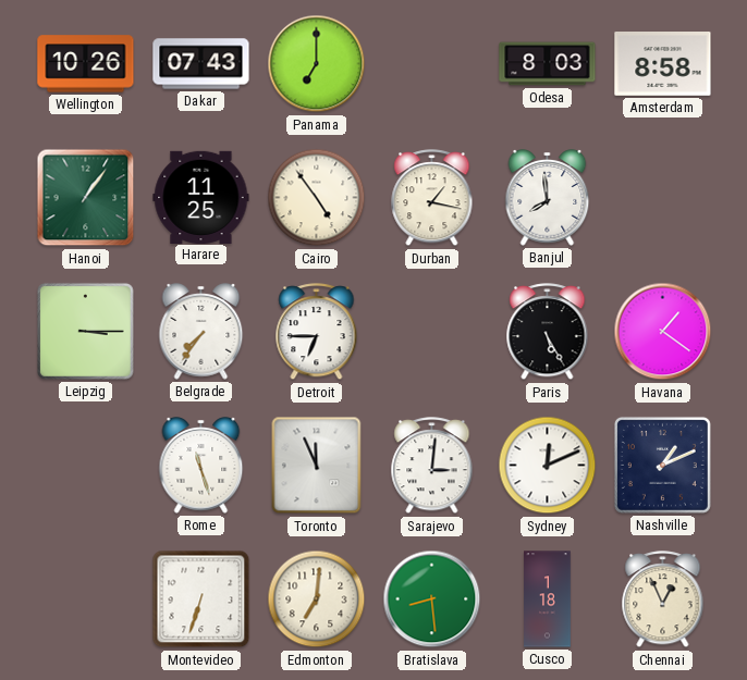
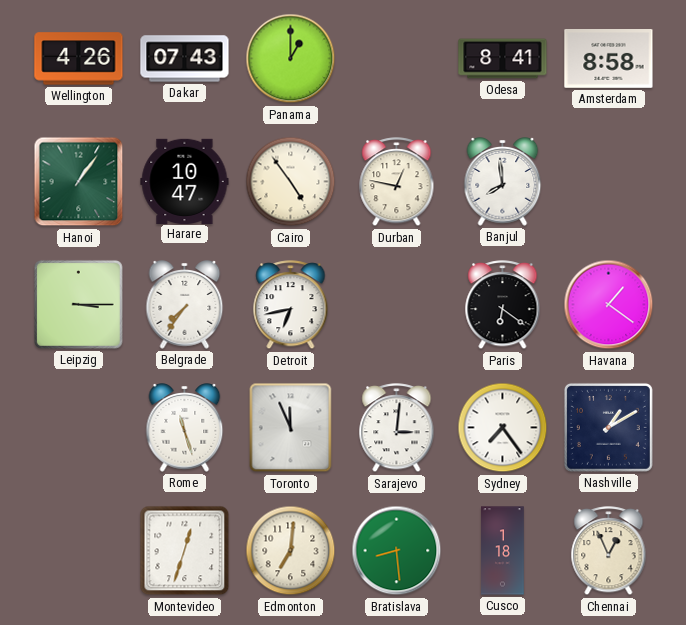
Wellington: 10:26 -> 4:26 (79, 59)
Panama: 7:00 -> 1:00 (291, 59)
Odesa: 8:03 -> 8:41 (503, 59)
Harare: 11:25 -> 10:47 (185, 181)
Durban: 1:17 -> 12:47 (397, 182)
Detroit: 6:45 -> 6:43 (291, 305)
Paris: 5:25 -> 6:21 (503, 305)
Sydney: 12:11 -> 7:24 (503, 428)
Nashville: 1:11 -> 1:10 (608, 427)
Montevideo: 6:33 -> 12:33 (185, 551)
